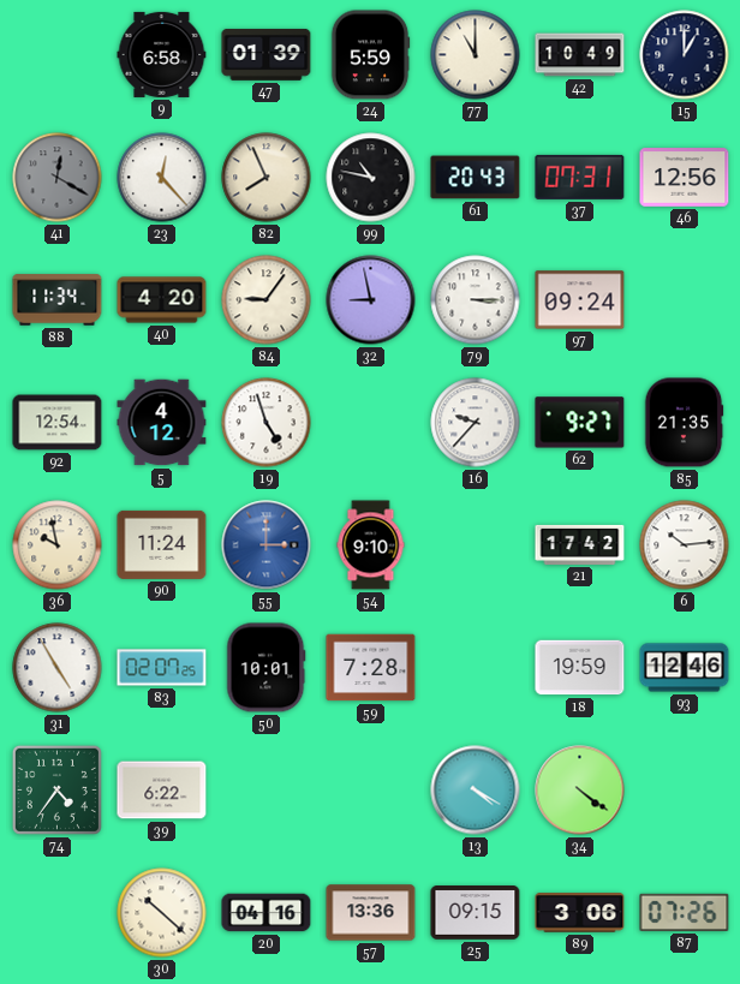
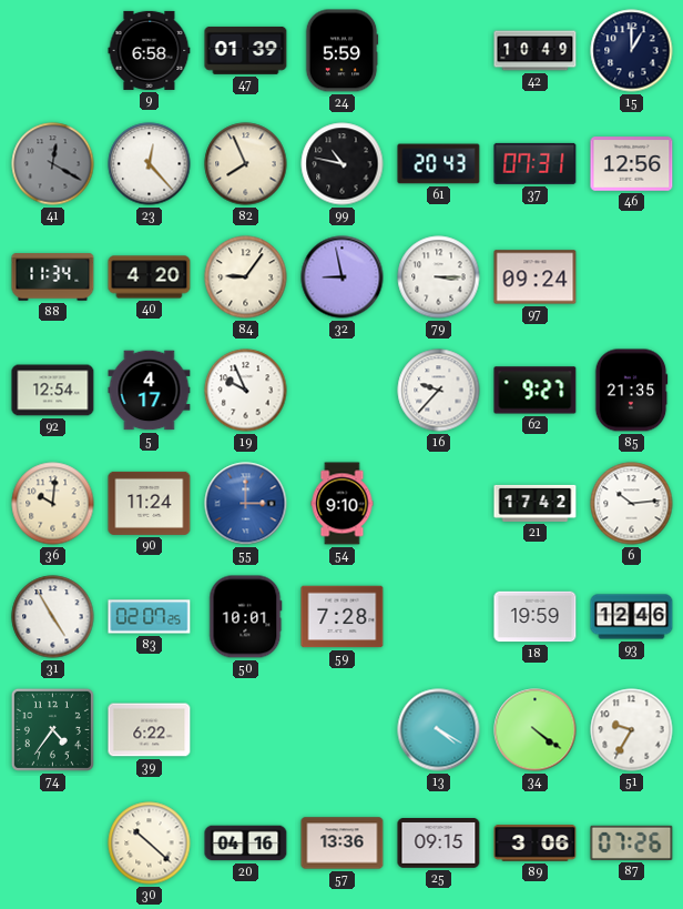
77: 11:00 -> none (476, 55)
5: 4:12 -> 4:17 (150, 391)
19: 4:57 -> 9:56 (246, 391)
36: 9:58 -> 10:01 (53, 504)
51: none -> 9:35 (632, 730)
